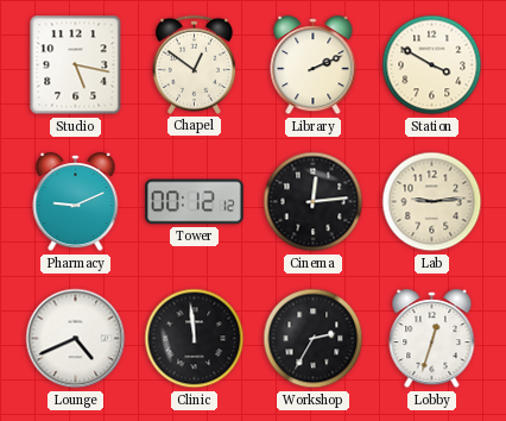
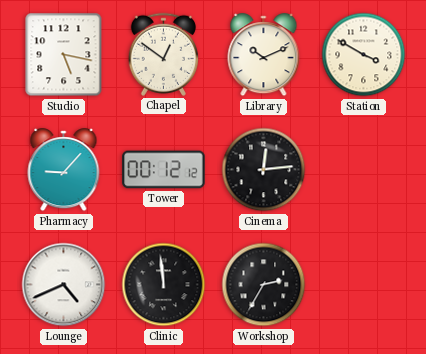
Library: 2:11 -> 10:11 (264, 55)
Pharmacy: 9:11 -> 9:07 (64, 170)
Lab: 9:14 -> none (432, 202)
Lobby: 12:33 -> none (432, 339)
